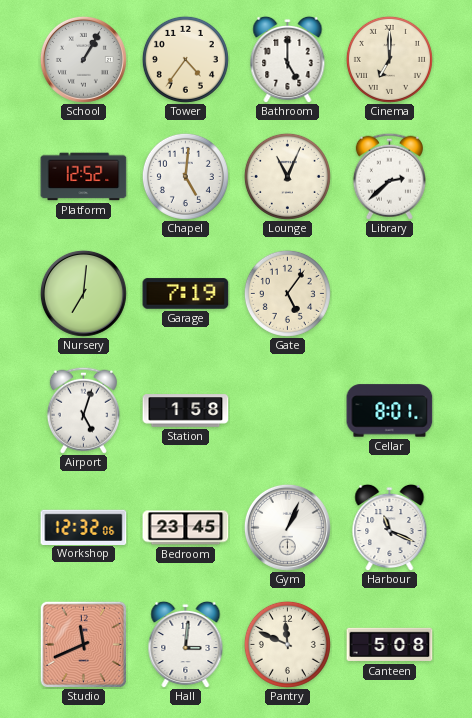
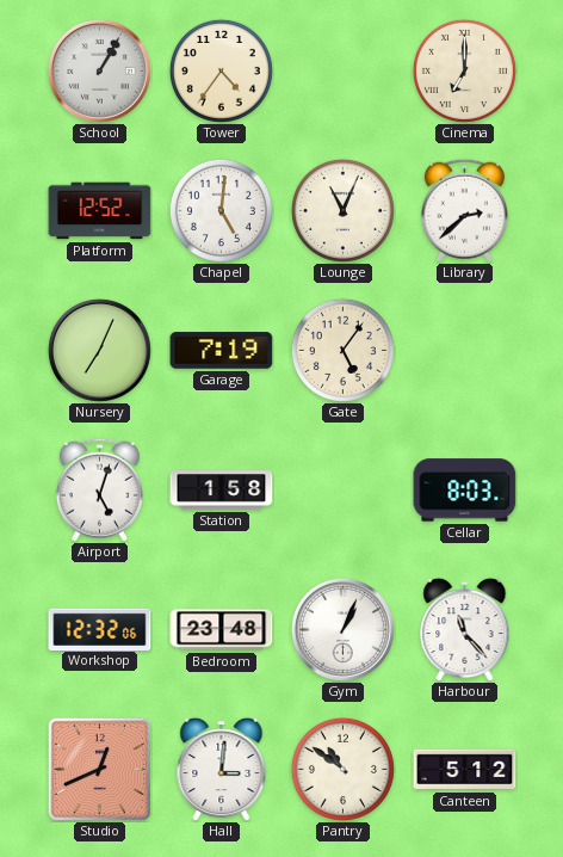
Bathroom: 5:00 -> none (288, 59)
Nursery: 7:01 -> 7:04 (99, 350)
Cellar: 8:01 -> 8:03 (465, 491)
Bedroom: 23:45 -> 23:48 (222, 630)
Harbour: 11:19 -> 11:23 (465, 629)
Studio: 11:41 -> 12:41 (99, 769)
Pantry: 11:49 -> 10:51 (342, 769)
Canteen: 5:08 -> 5:12 (465, 770)
